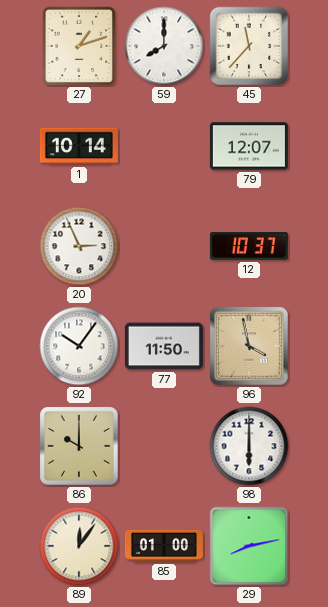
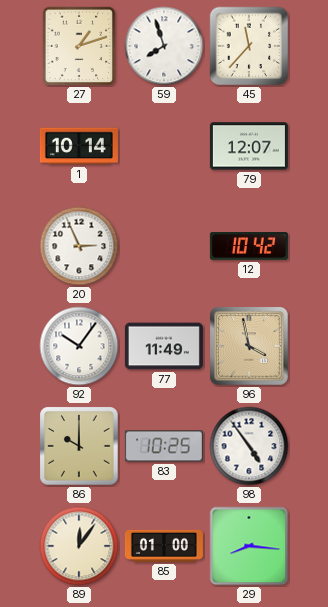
59: 8:00 -> 7:57 (164, 46)
12: 10:37 -> 10:42 (249, 246)
77: 11:50 -> 11:49 (164, 346)
83: none -> 10:25 (164, 446)
98: 6:00 -> 4:54 (249, 446)
29: 8:13 -> 8:16 (249, 546)
